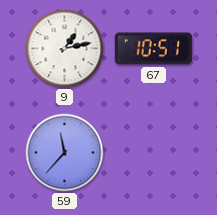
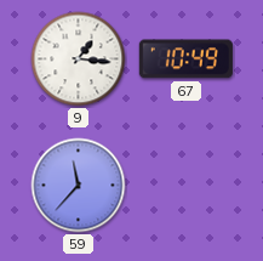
9: 1:13 -> 1:16 (79, 59)
67: 10:51 -> 10:49 (185, 59)
